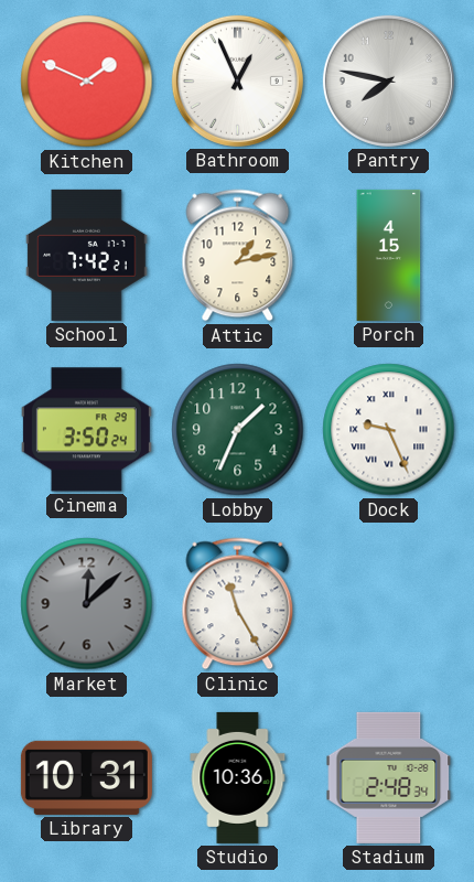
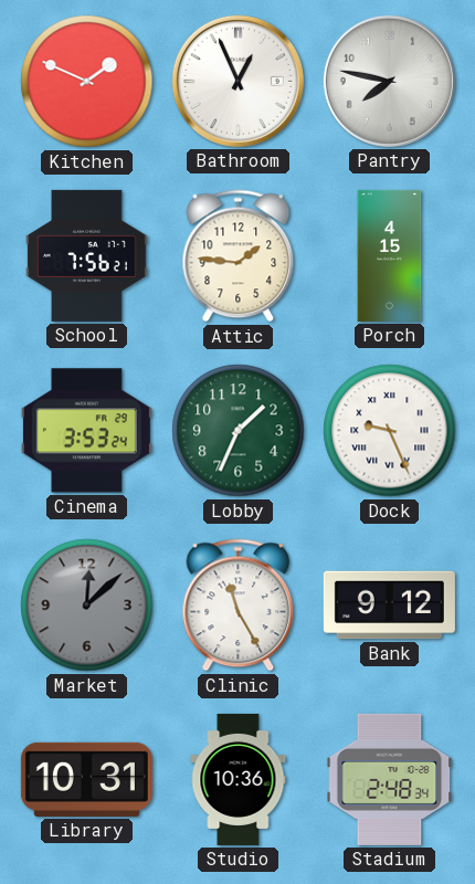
School: 7:42 -> 7:56 (87, 255)
Attic: 1:13 -> 1:46 (239, 256)
Cinema: 3:50 -> 3:53 (86, 431)
Bank: none -> 9:12 (389, 606)
